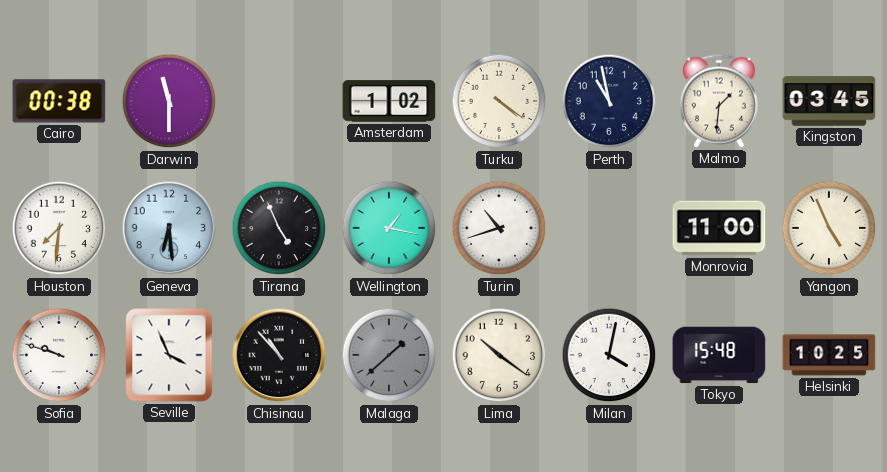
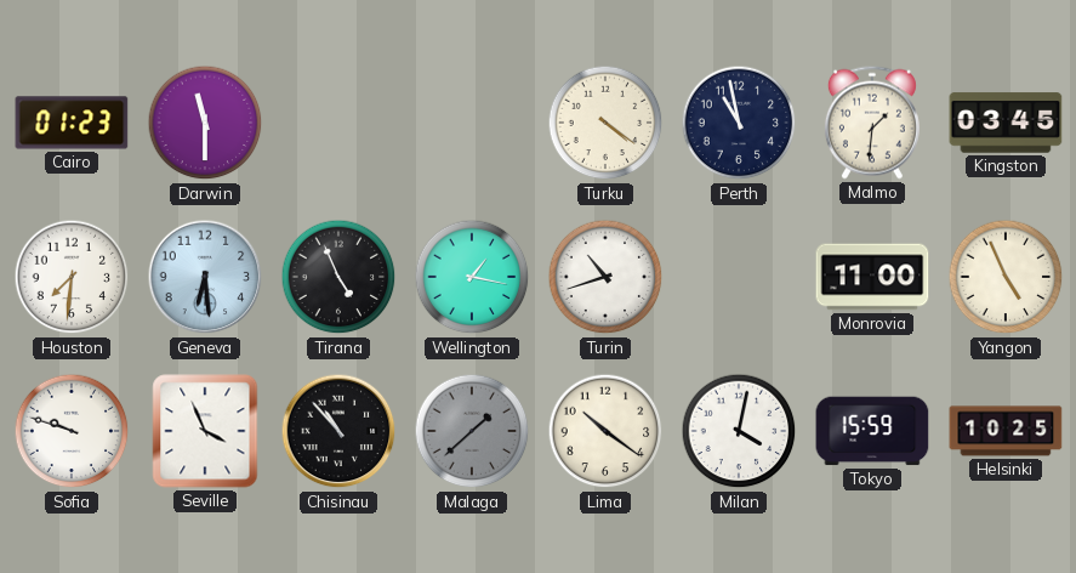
Cairo: 00:38 -> 01:23 (72, 123)
Amsterdam: 1:02 -> none (389, 101)
Tokyo: 15:48 -> 15:59 (872, 431)
